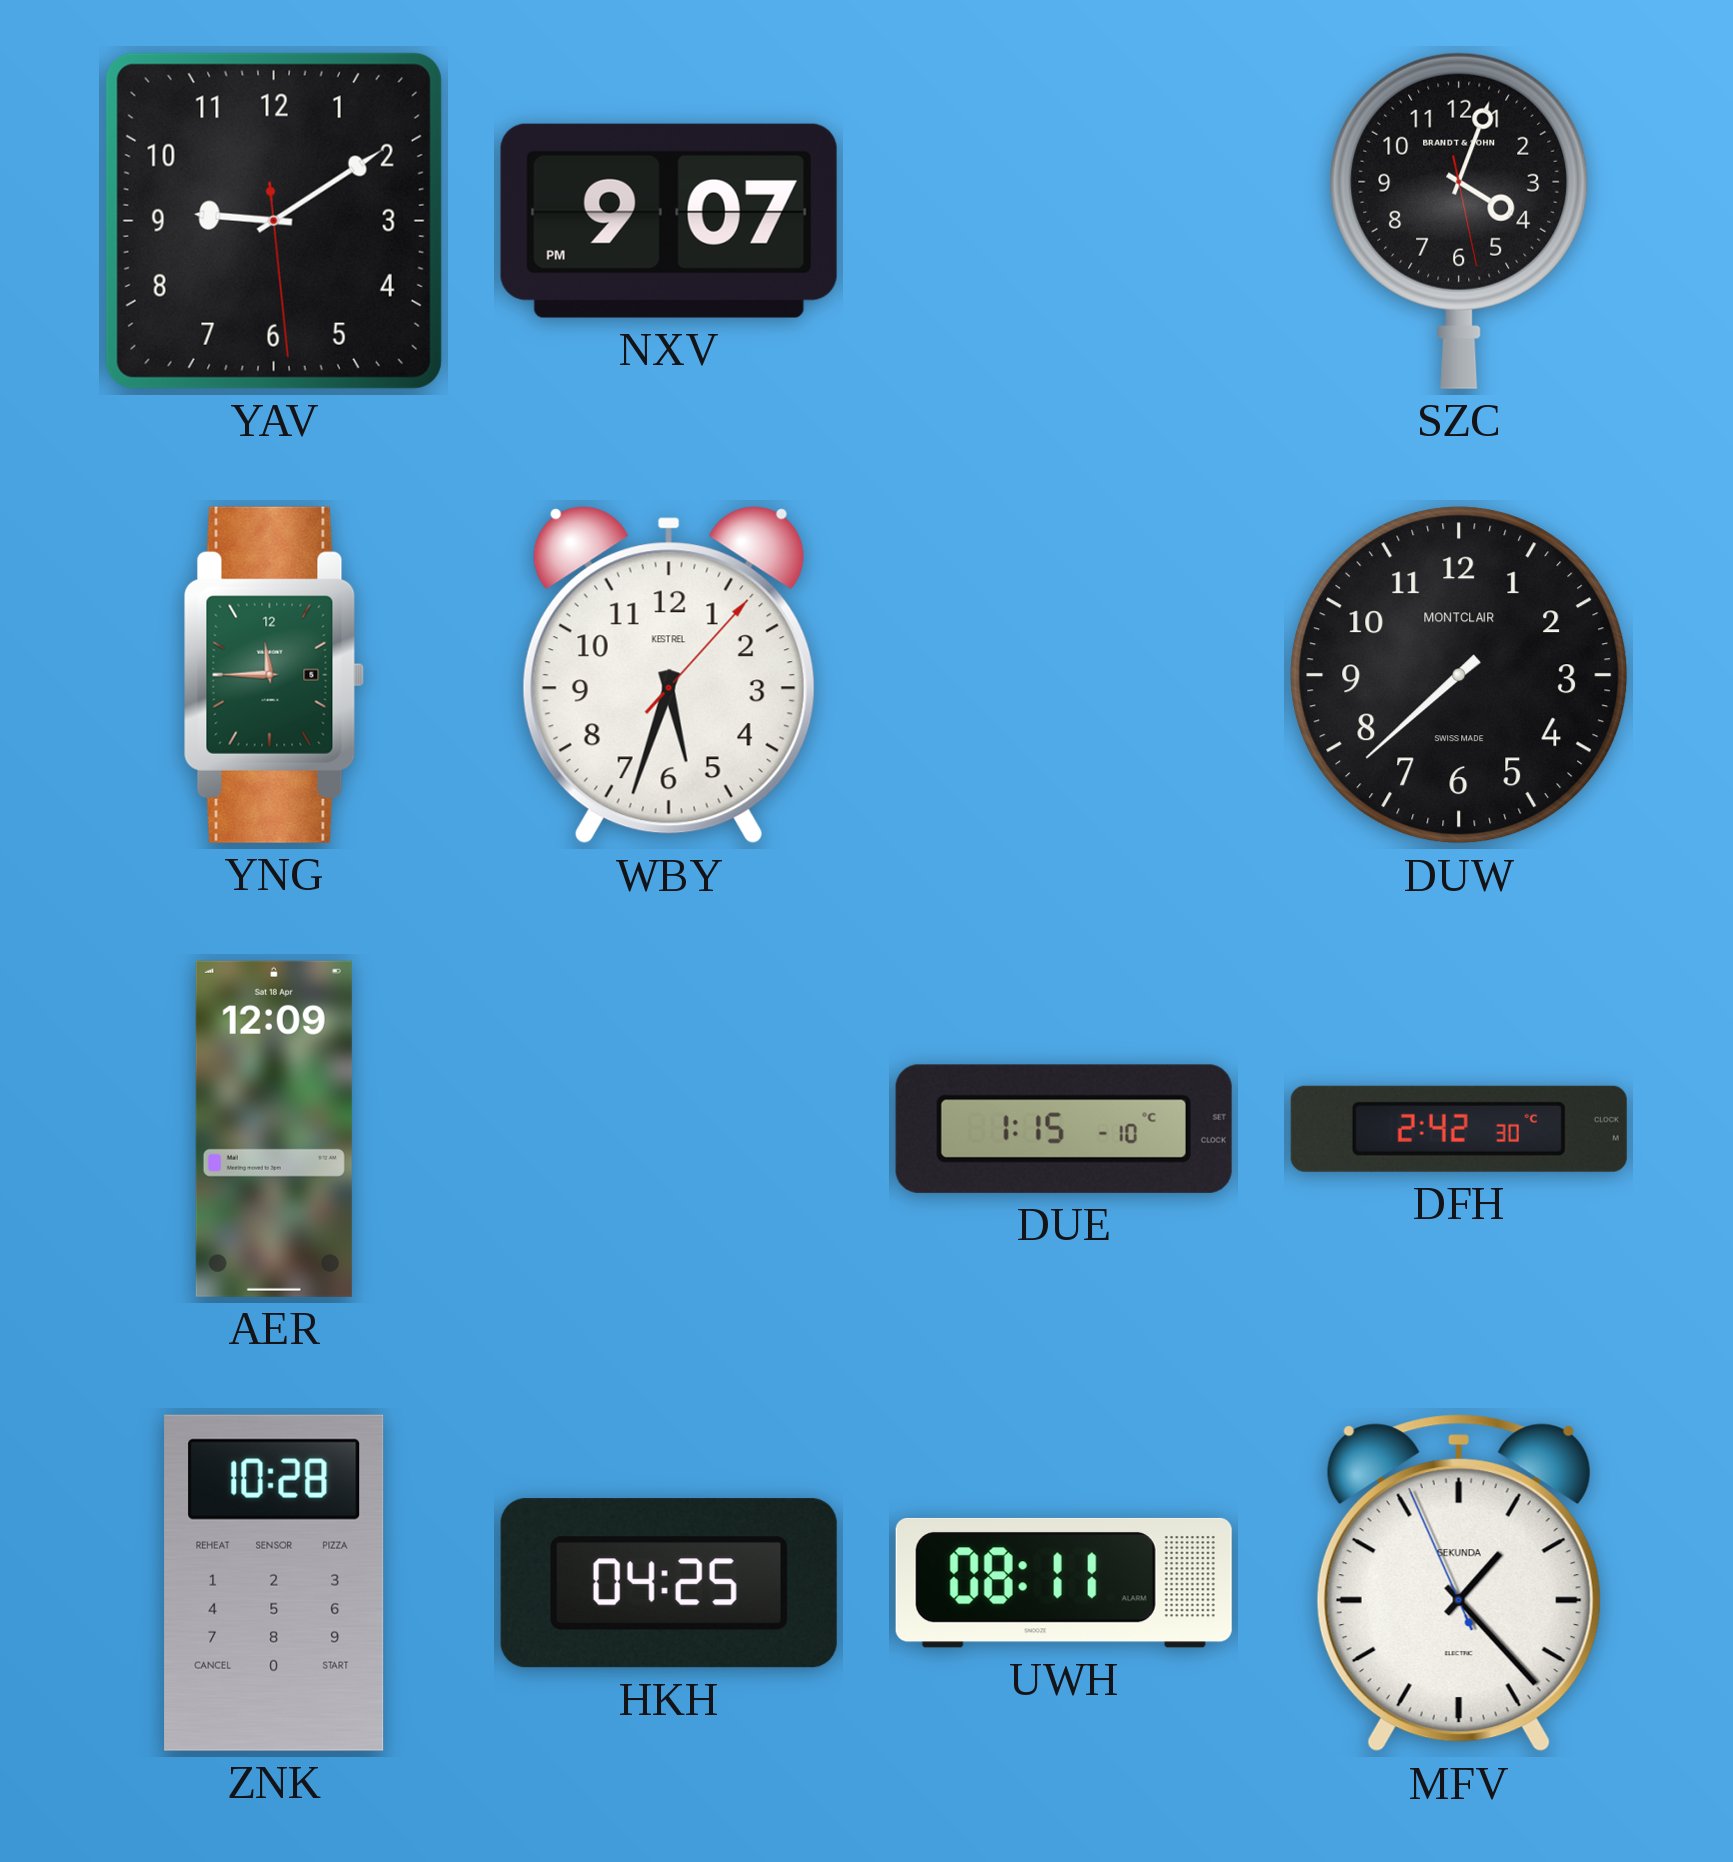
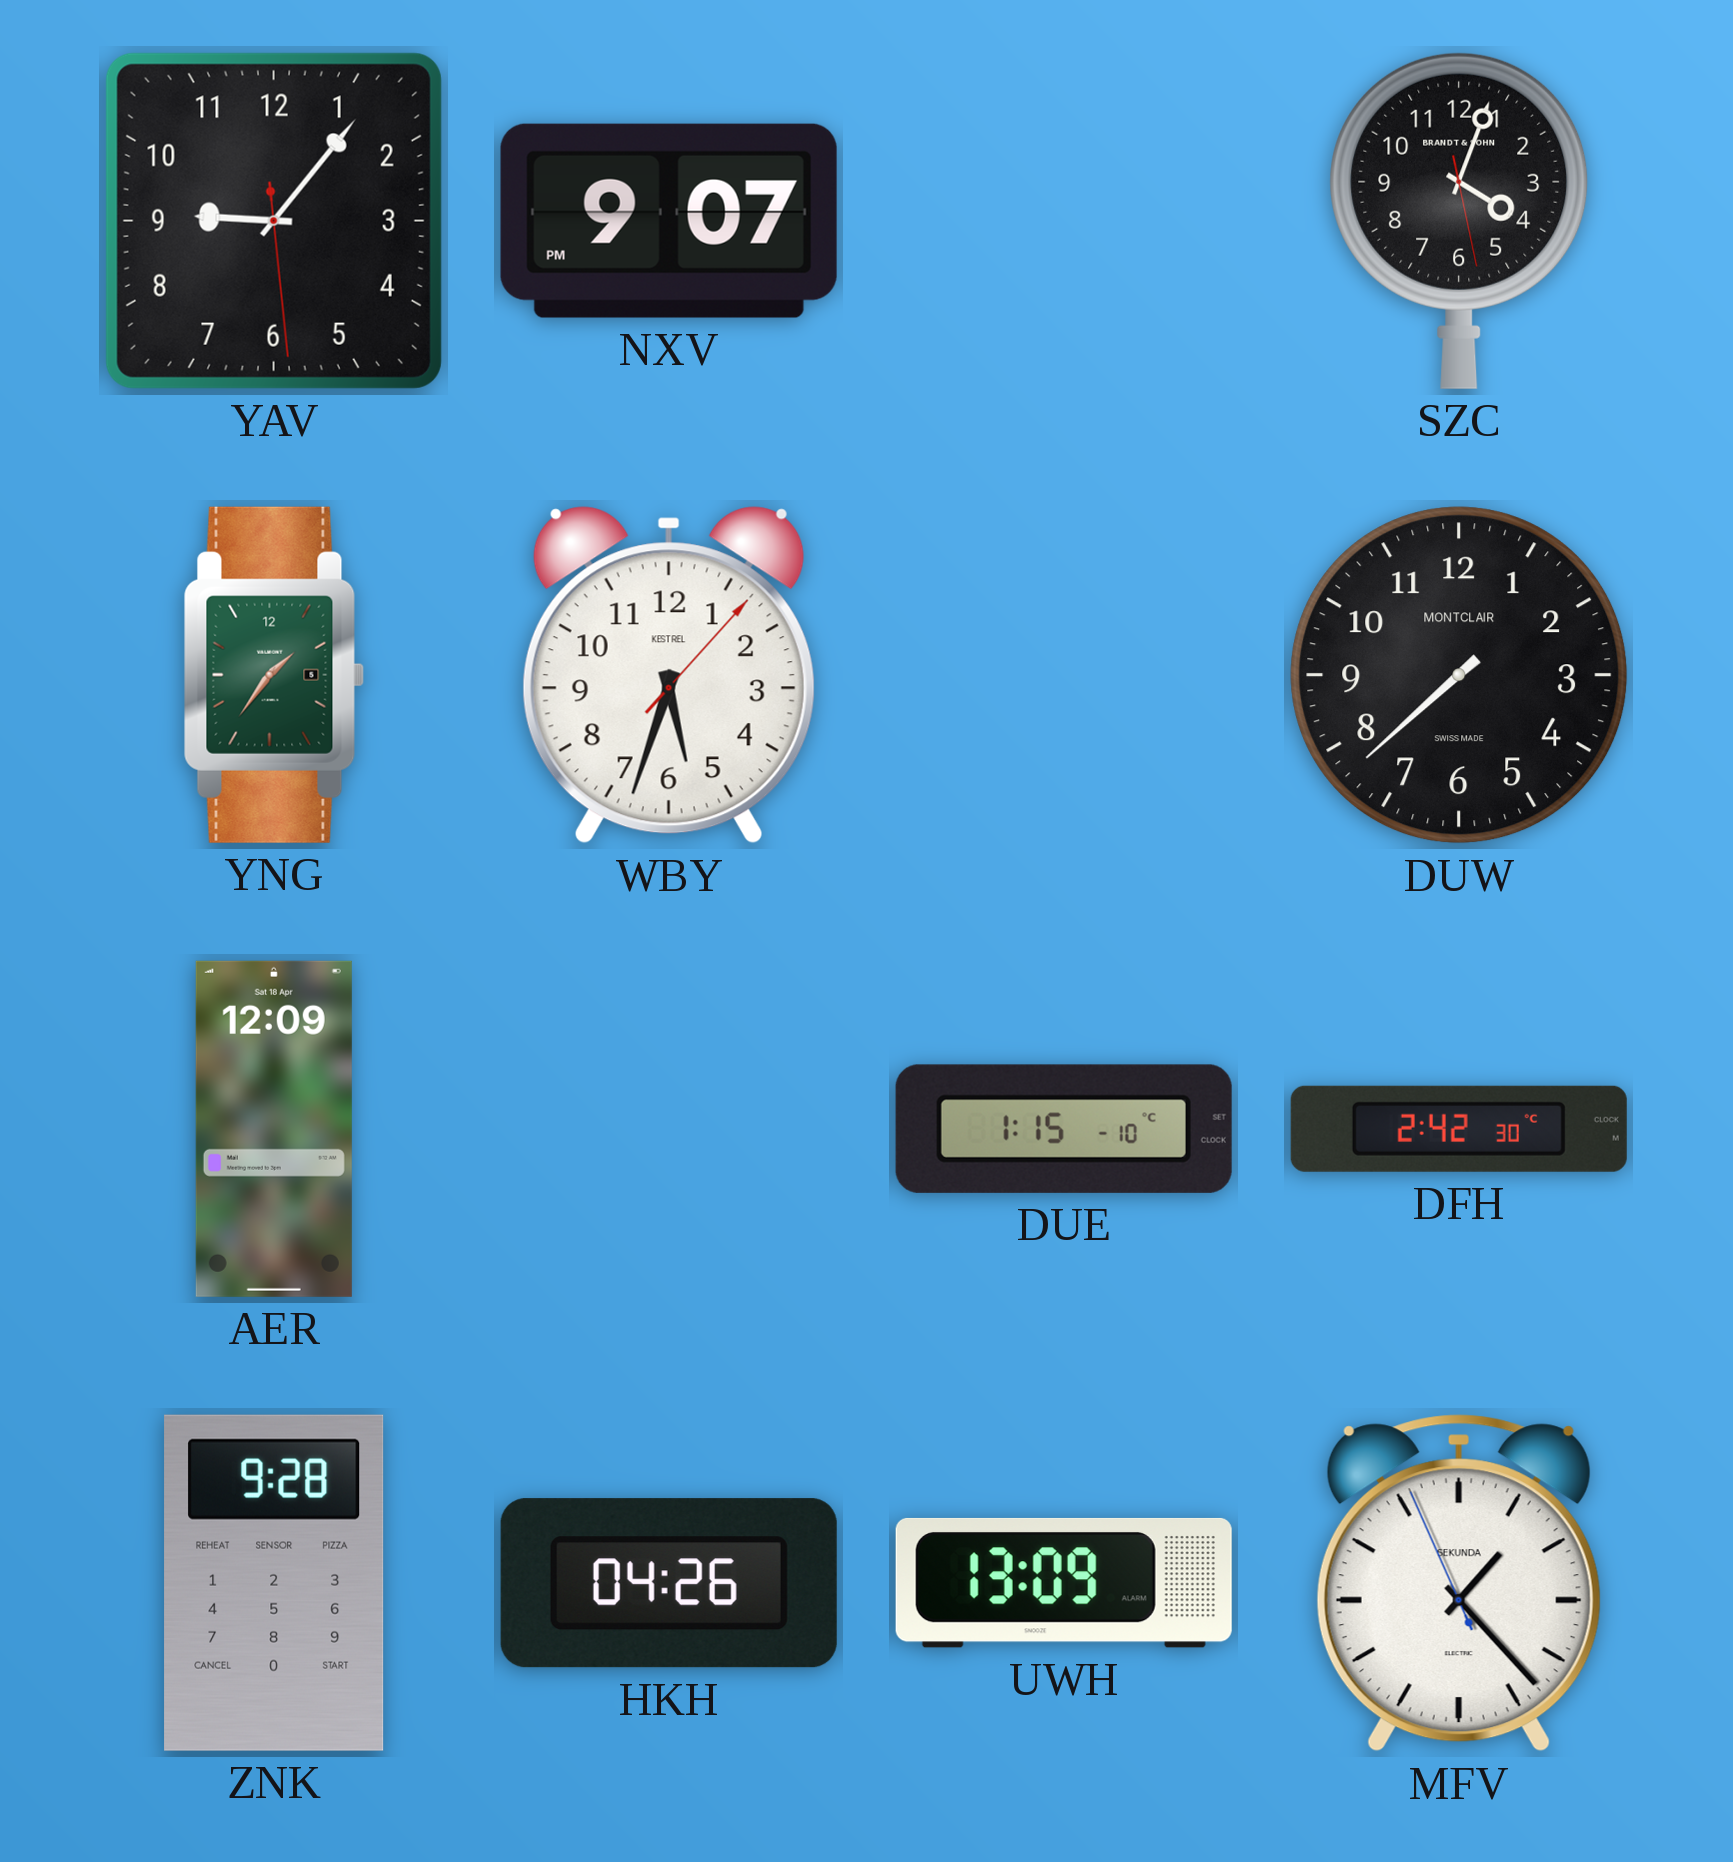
YAV: 9:09 -> 9:06 (274, 221)
YNG: 11:45 -> 1:36 (274, 675)
ZNK: 10:28 -> 9:28 (274, 1583)
HKH: 04:25 -> 04:26 (669, 1583)
UWH: 08:11 -> 13:09 (1064, 1583)
